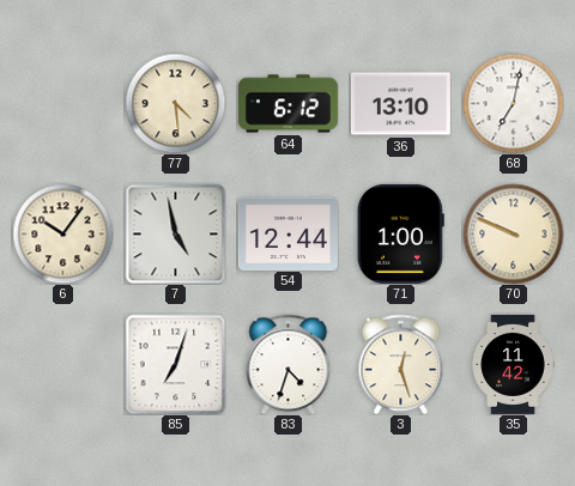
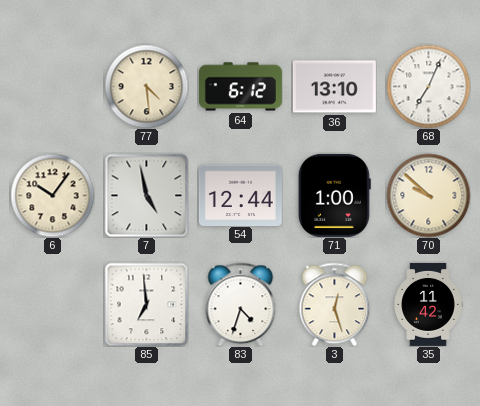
68: 7:02 -> 7:04 (428, 86)
70: 9:49 -> 9:52 (428, 195)
85: 7:03 -> 6:59 (146, 304)
